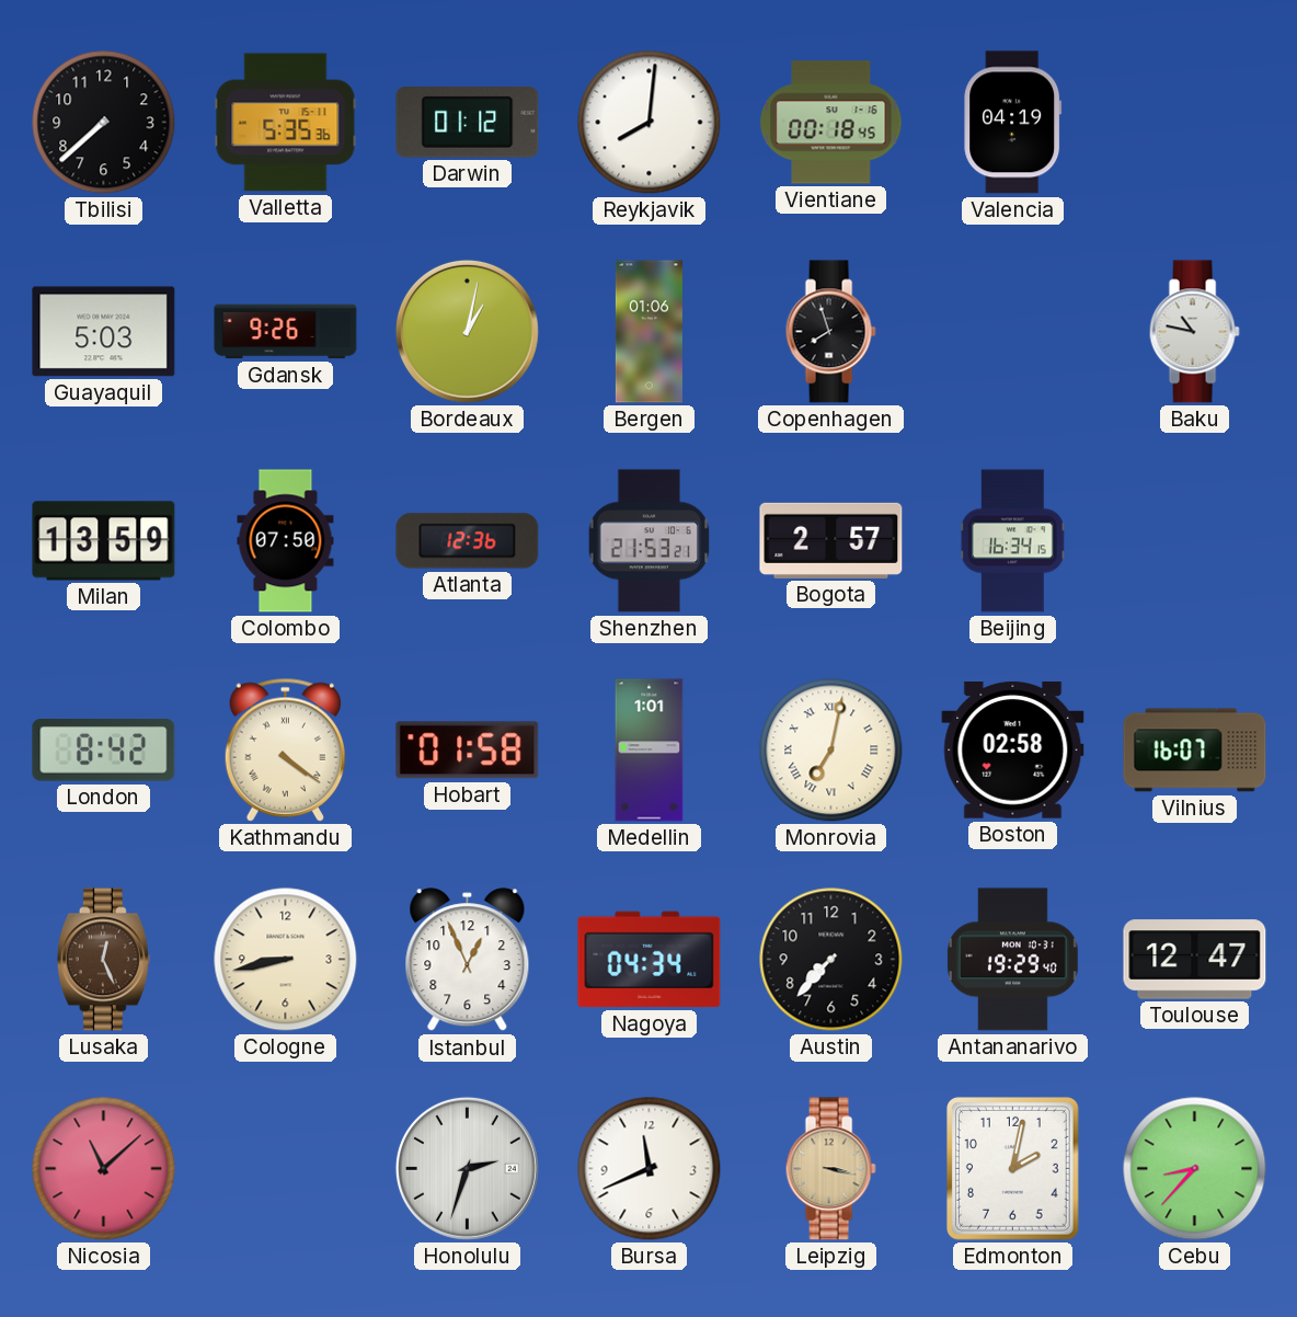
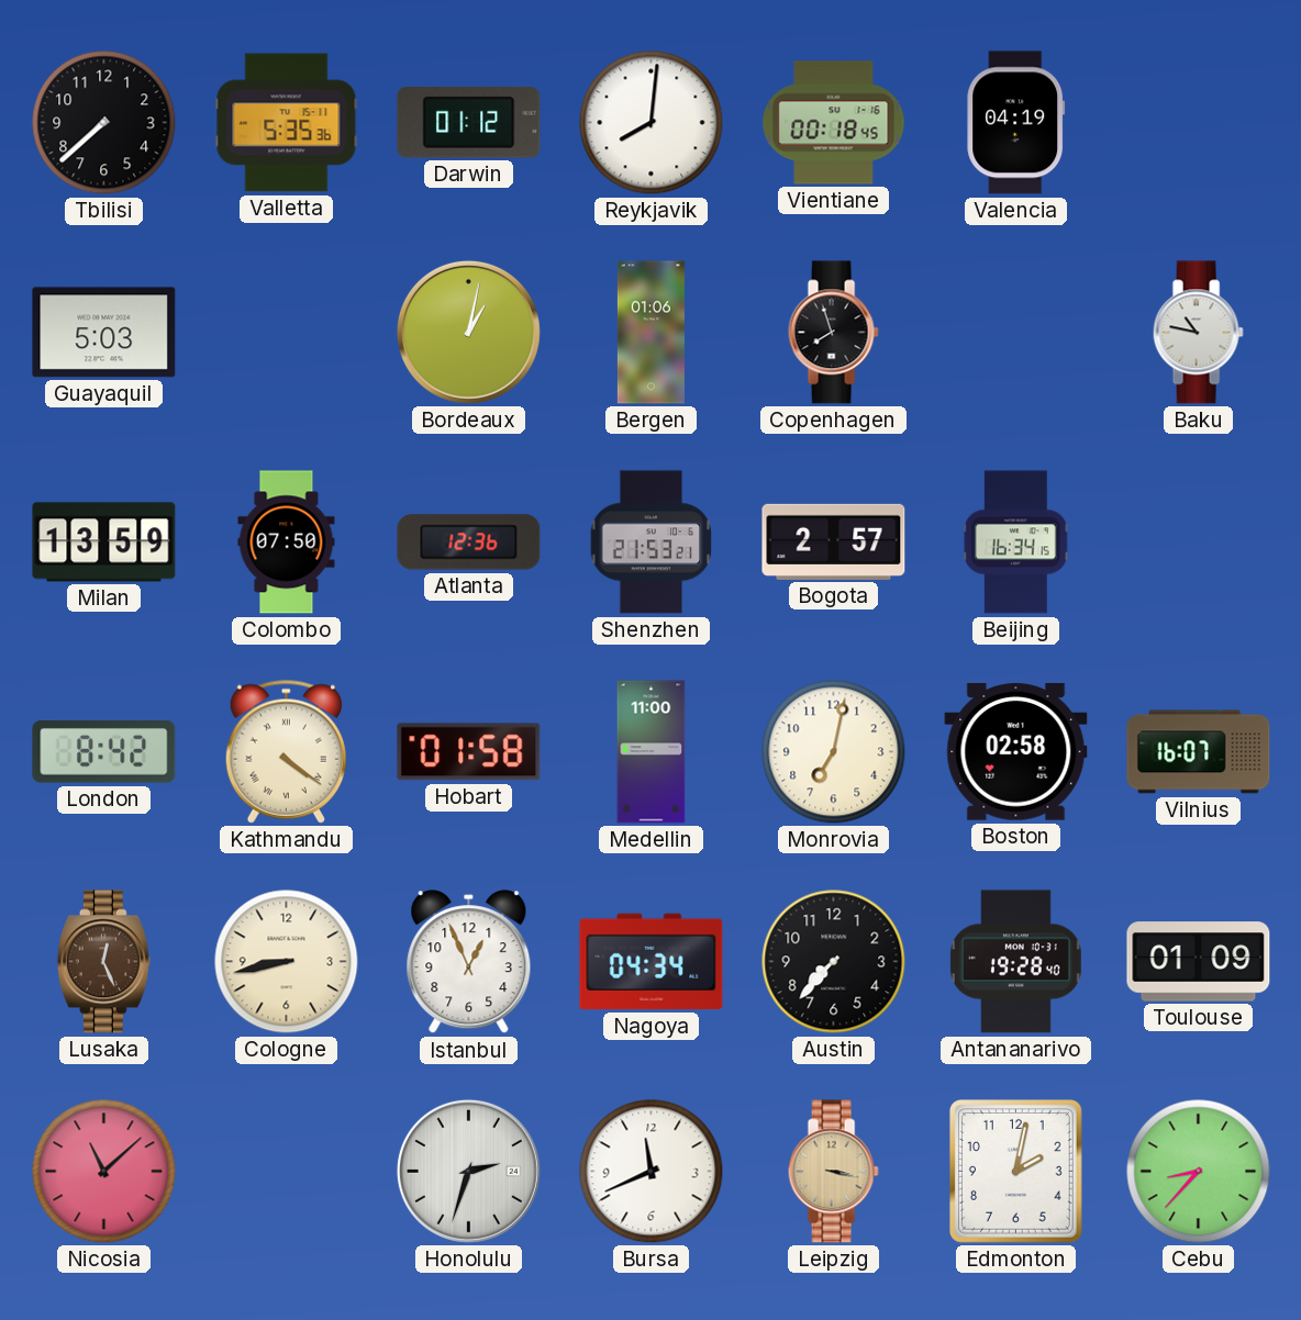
Gdansk: 9:26 -> none (286, 332)
Medellin: 1:01 -> 11:00 (652, 752)
Monrovia numerals: Roman -> Arabic (834, 752)
Antananarivo: 19:29 -> 19:28 (1015, 962)
Toulouse: 12:47 -> 01:09 (1199, 962)
